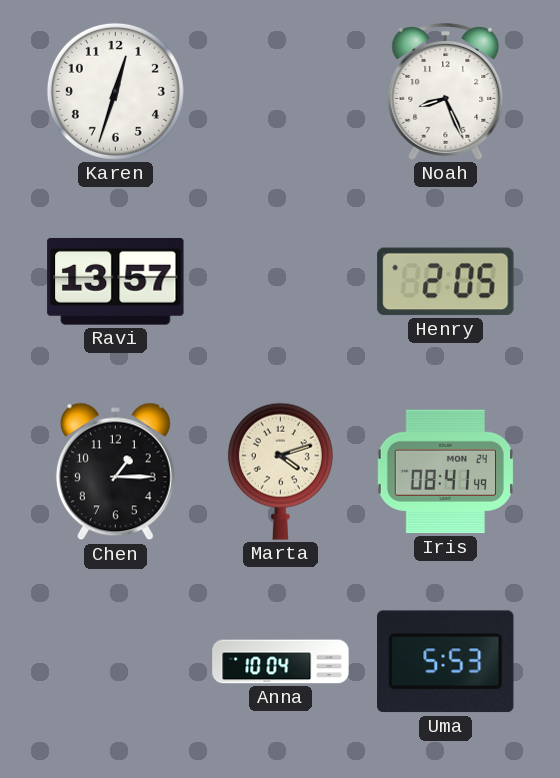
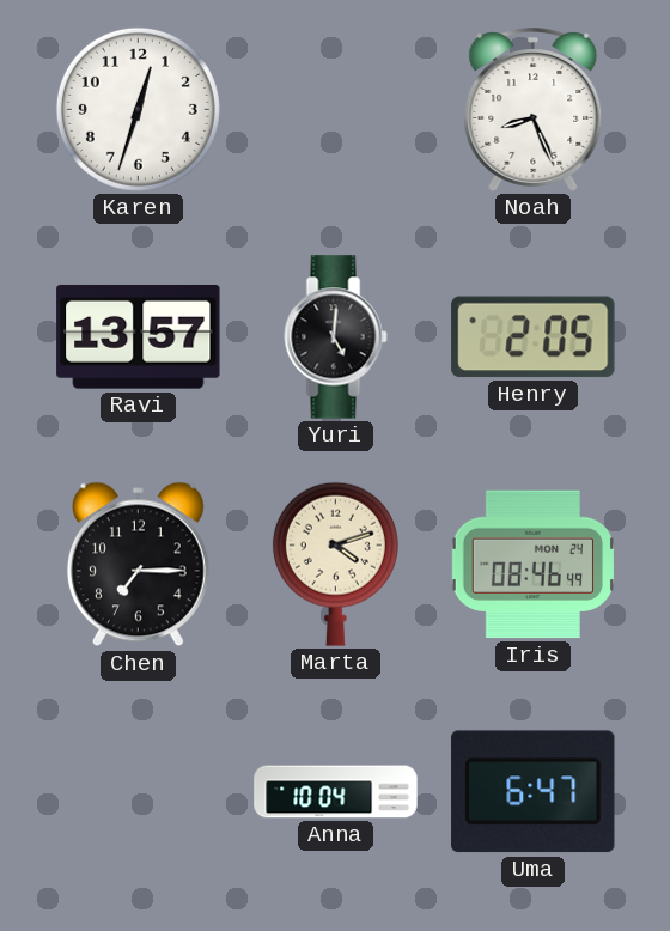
Yuri: none -> 5:01 (336, 337)
Chen: 1:15 -> 7:15 (138, 565)
Iris: 08:41 -> 08:46 (532, 565)
Uma: 5:53 -> 6:47 (534, 792)
